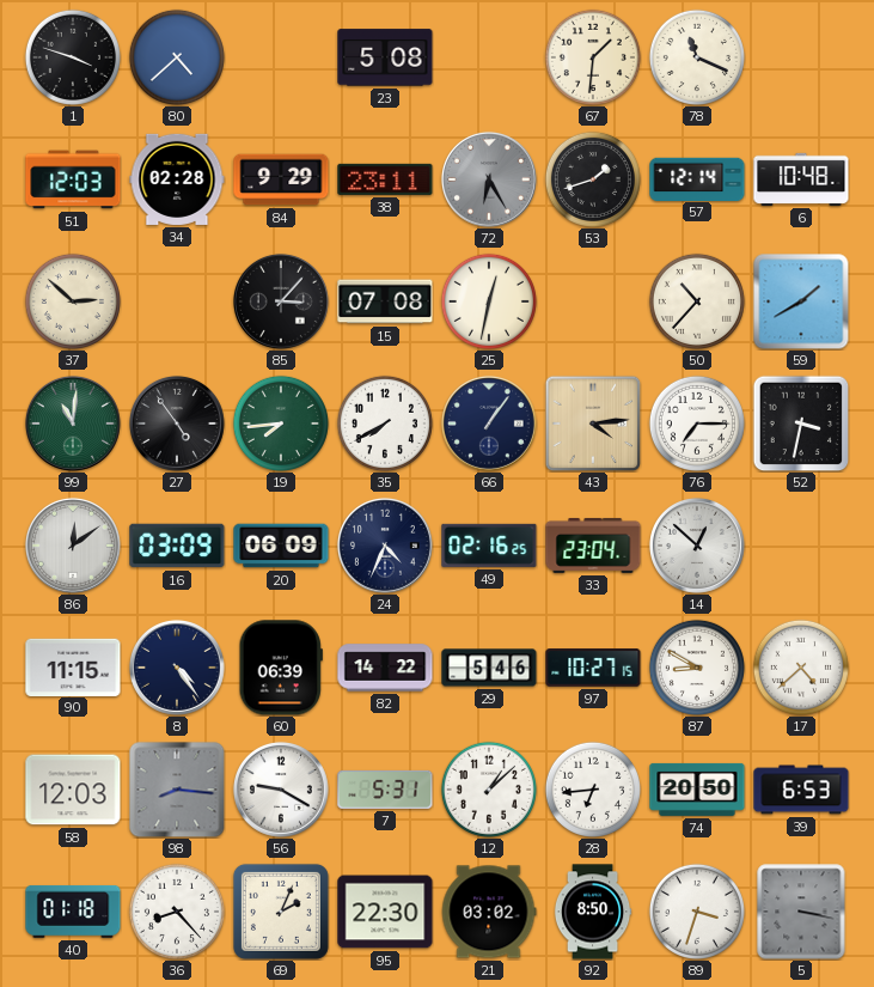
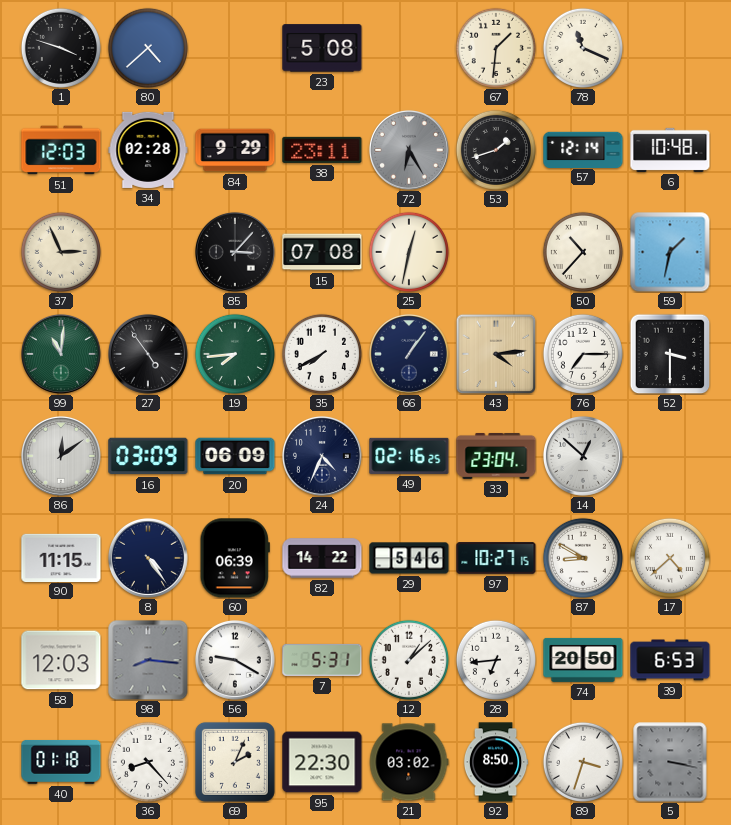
37: 2:52 -> 2:56 (61, 252)
59: 1:40 -> 1:32 (670, 252)
52: 3:32 -> 3:30 (670, 354)
